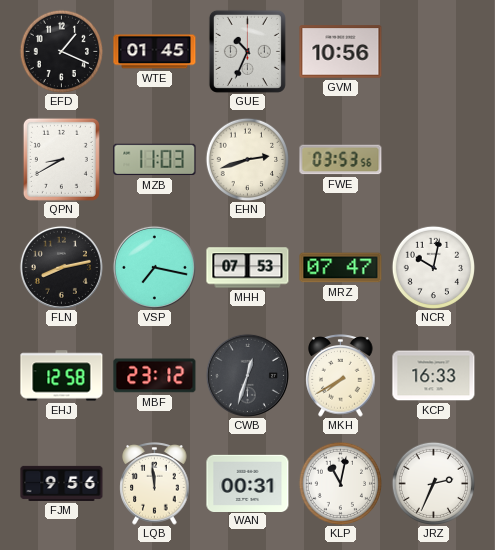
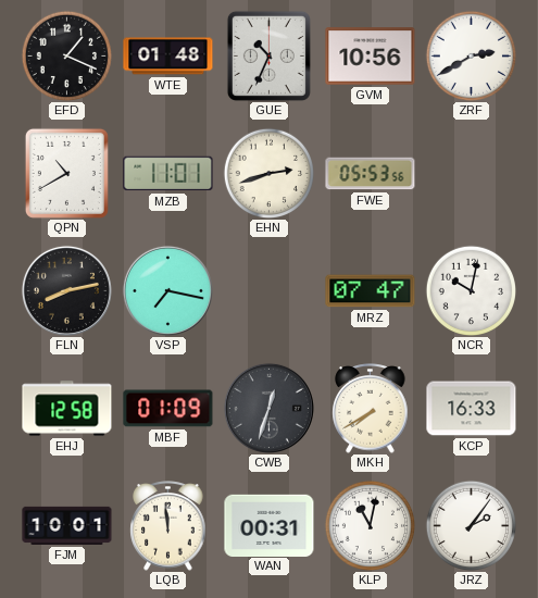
WTE: 01:45 -> 01:48 (168, 57)
ZRF: none -> 2:40 (471, 55)
QPN: 8:40 -> 10:40 (66, 173)
MZB: 11:03 -> 11:01 (168, 174)
FWE: 03:53 -> 05:53 (371, 174)
MHH: 07:53 -> none (248, 268)
MBF: 23:12 -> 01:09 (168, 409)
FJM: 9:56 -> 10:01 (67, 525)
JRZ: 2:34 -> 2:06 (471, 525)
